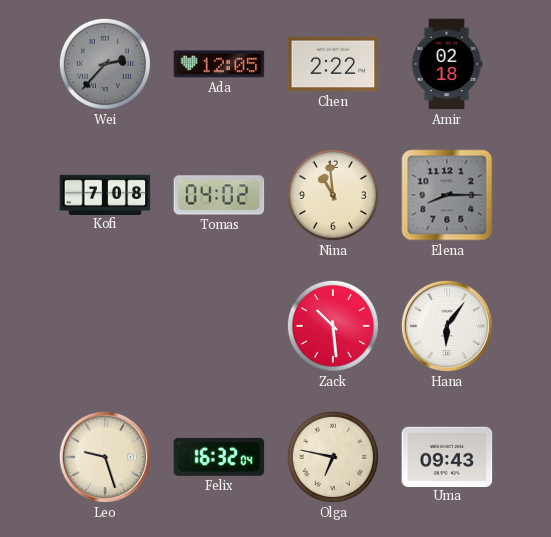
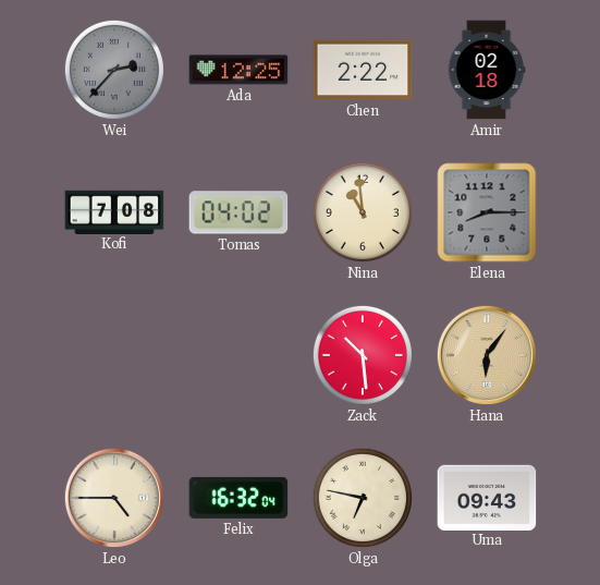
Ada: 12:05 -> 12:25 (238, 70)
Hana dial: white -> champagne (487, 355)
Leo: 9:27 -> 4:45 (114, 498)
